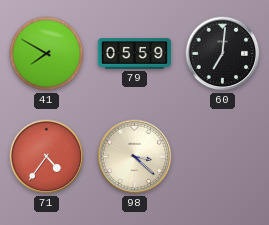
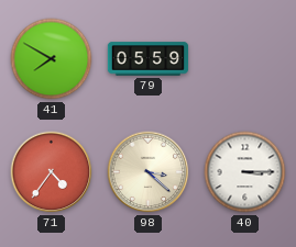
60: 7:01 -> none (223, 54)
40: none -> 3:15 (245, 172)
